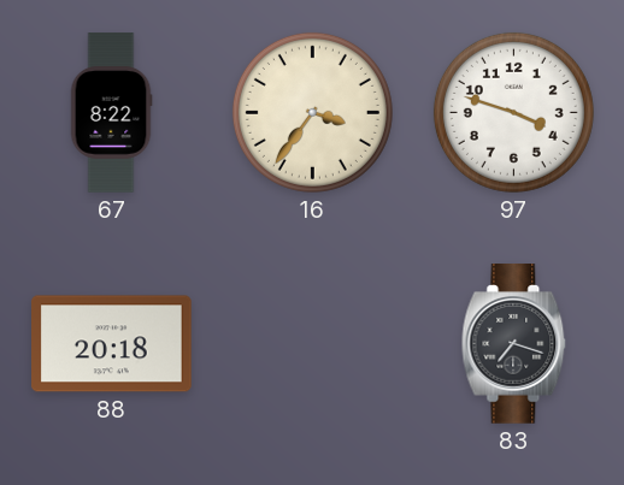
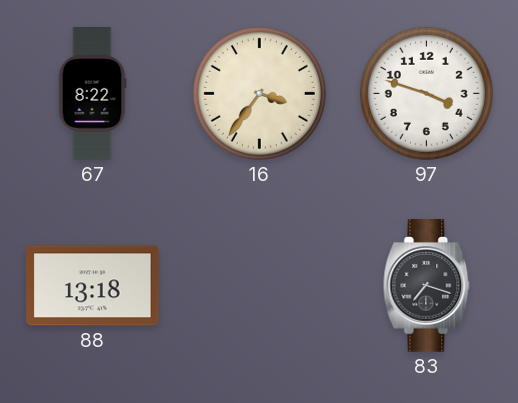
88: 20:18 -> 13:18 (93, 286)
